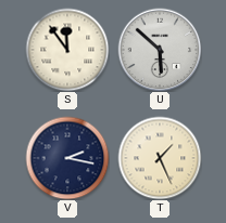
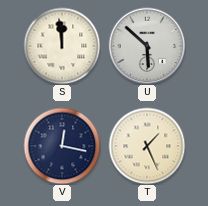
S: 11:54 -> 11:59 (62, 46)
V: 2:17 -> 12:17 (62, 146)
